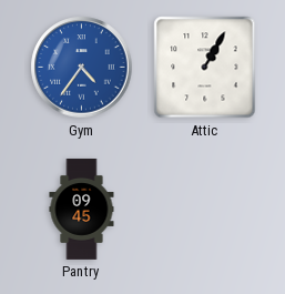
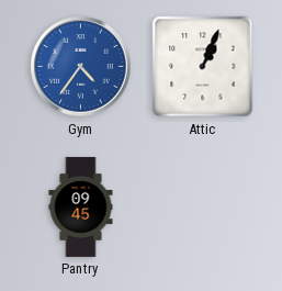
Attic: 1:05 -> 1:04 (203, 67)
